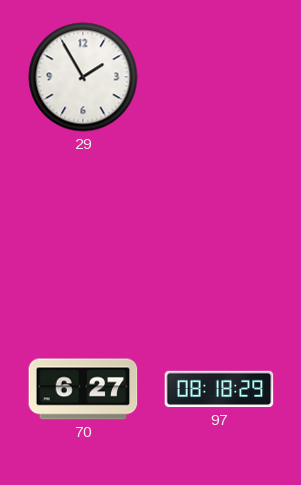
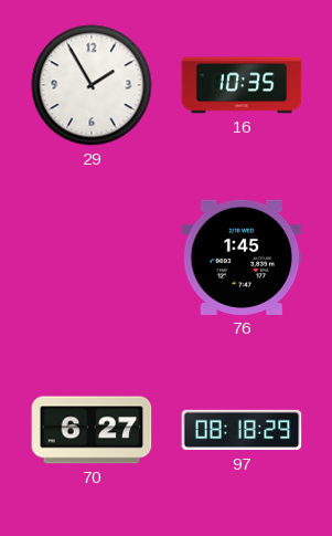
16: none -> 10:35 (242, 85)
76: none -> 1:45 (242, 258)
